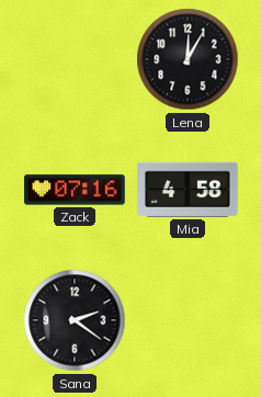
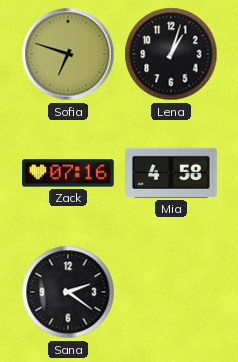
Sofia: none -> 6:48 (68, 54)
Lena: 12:05 -> 1:03 (171, 54)
